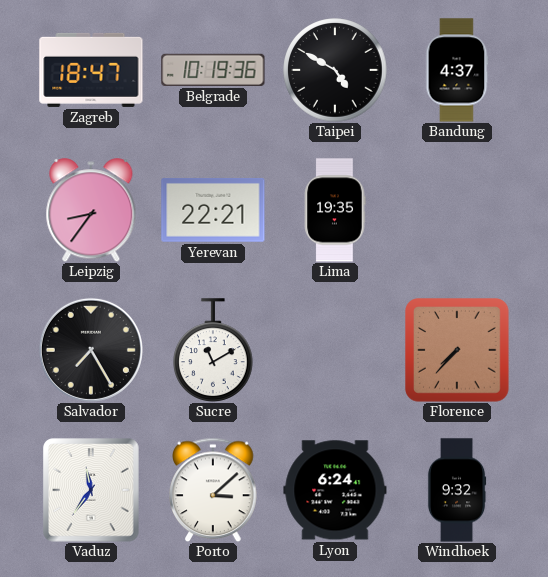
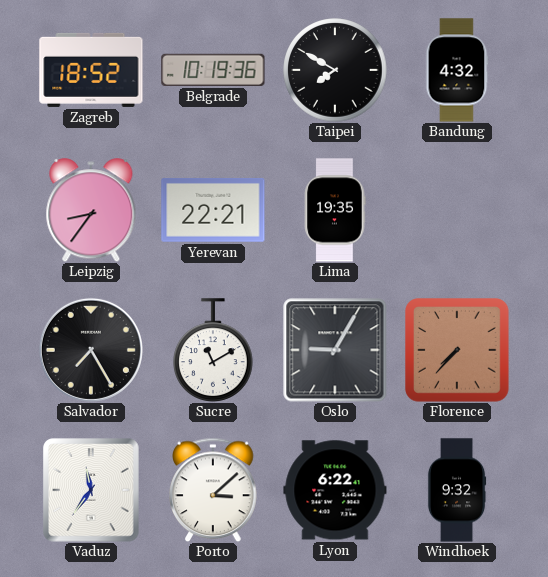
Zagreb: 18:47 -> 18:52 (91, 70)
Taipei: 4:50 -> 7:50 (335, 70)
Bandung: 4:37 -> 4:32 (457, 70)
Oslo: none -> 9:05 (335, 350)
Lyon: 6:24 -> 6:22 (335, 490)
